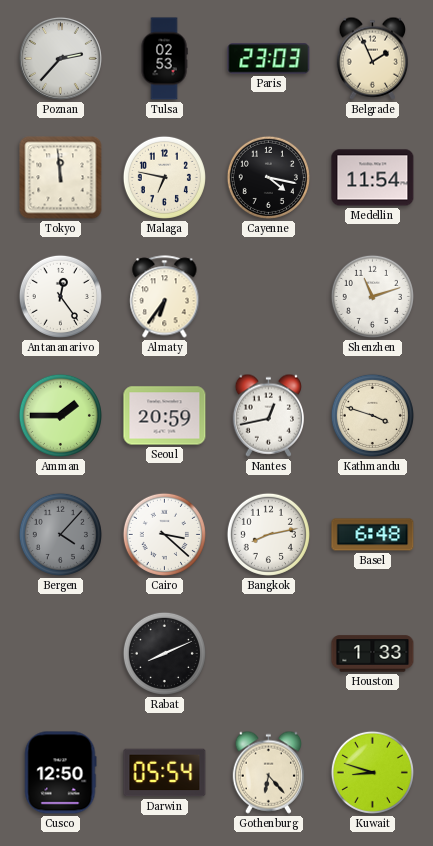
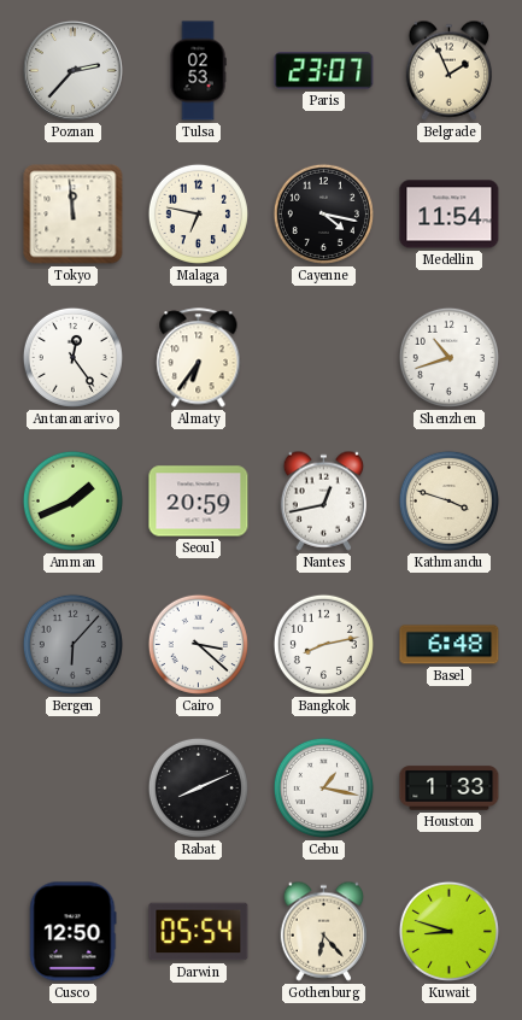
Paris: 23:03 -> 23:07 (324, 71)
Shenzhen: 11:12 -> 10:42 (448, 357)
Amman: 1:45 -> 1:41 (72, 500)
Bergen: 4:07 -> 6:07 (72, 644)
Cebu: none -> 1:17 (323, 787)
